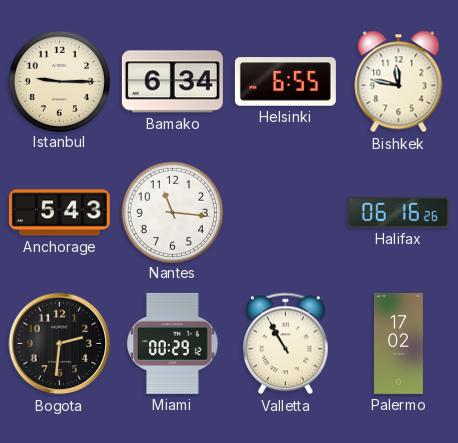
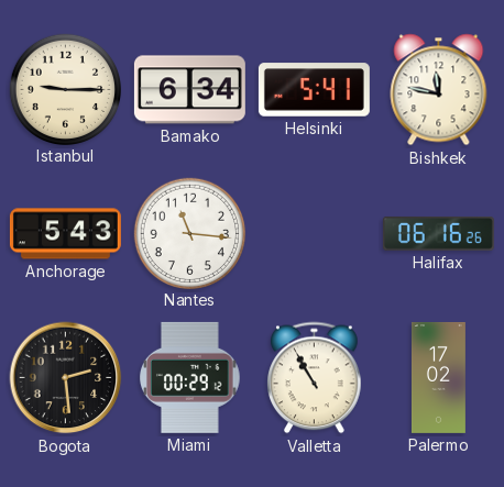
Helsinki: 6:55 -> 5:41 (314, 90)
Bogota: 2:31 -> 2:29 (66, 378)
